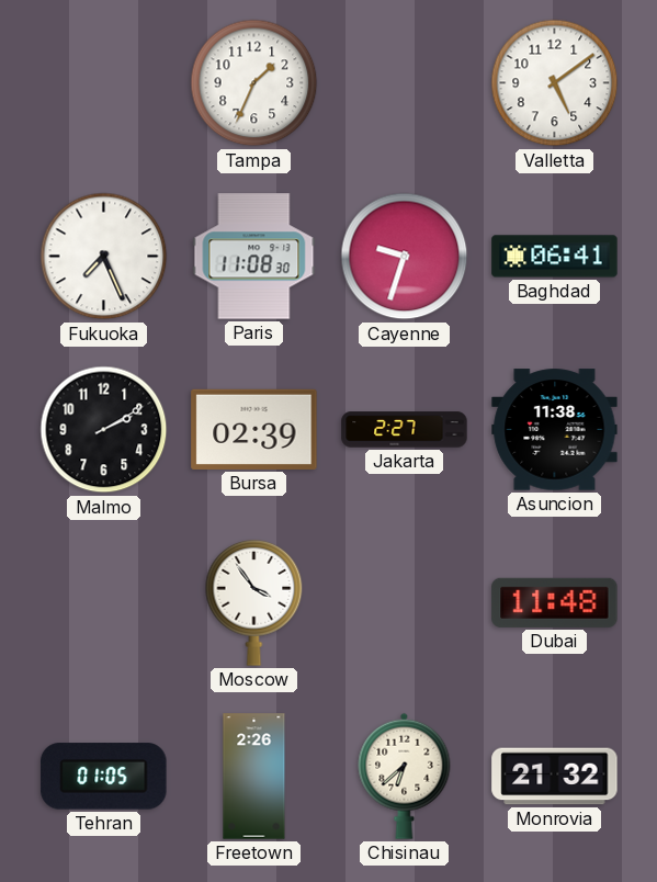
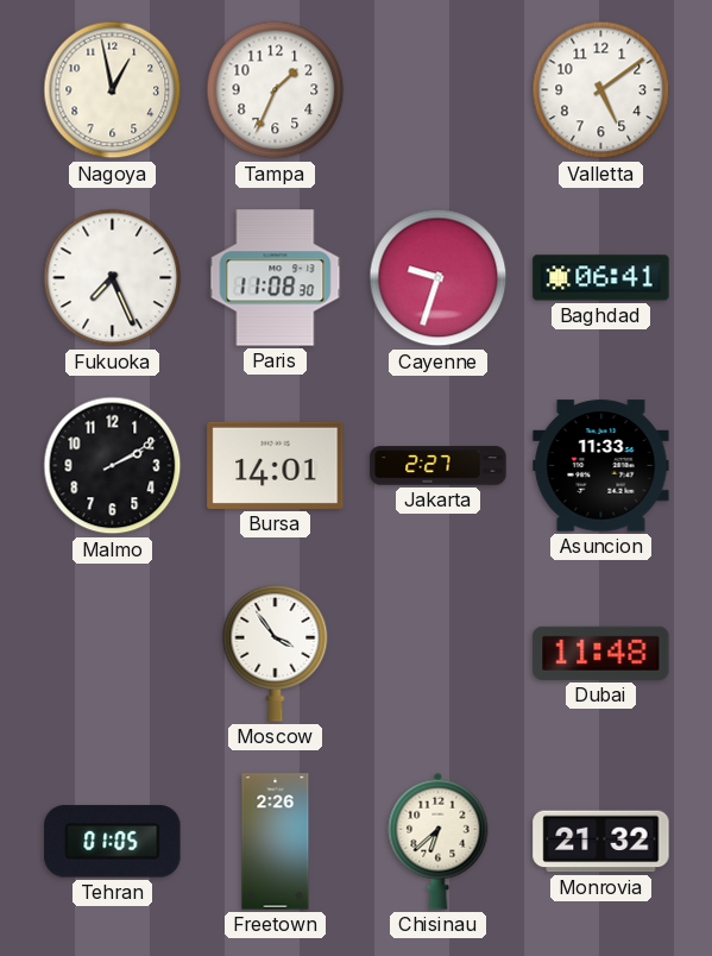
Nagoya: none -> 12:58 (113, 90)
Bursa: 02:39 -> 14:01 (276, 465)
Asuncion: 11:38 -> 11:33 (601, 466)
